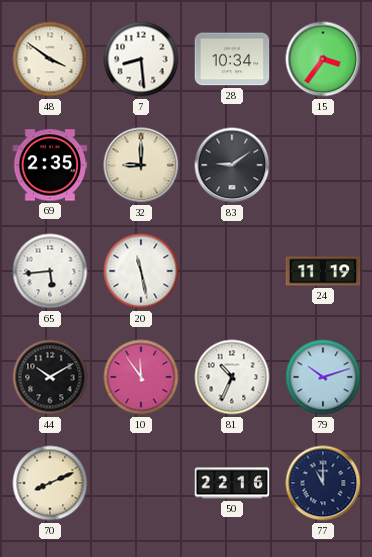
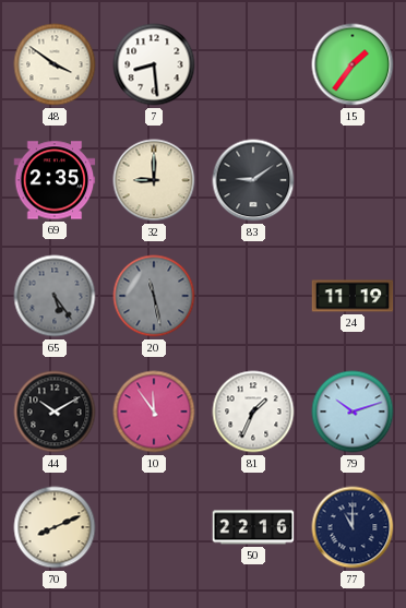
28: 10:34 -> none (232, 59)
15: 3:36 -> 1:36 (353, 64)
65: 5:44 -> 5:24 (55, 296)
65 dial: white -> grey (55, 296)
20 dial: white -> grey (154, 296)
81: 10:34 -> 1:34 (253, 412)
